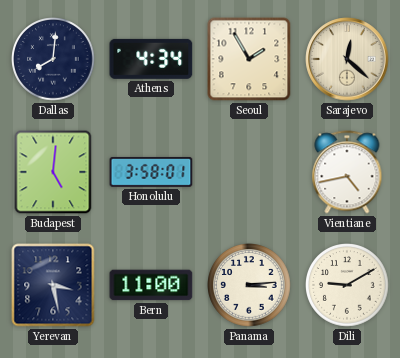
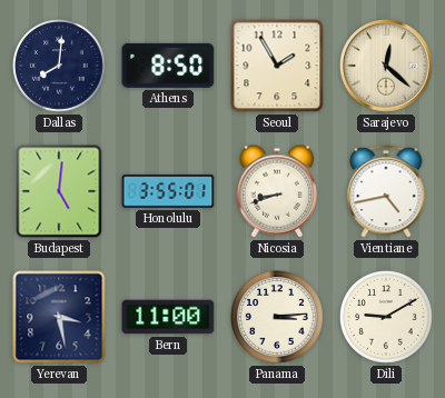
Athens: 4:34 -> 8:50 (168, 66)
Honolulu: 3:58 -> 3:55 (168, 191)
Nicosia: none -> 8:42 (277, 191)
